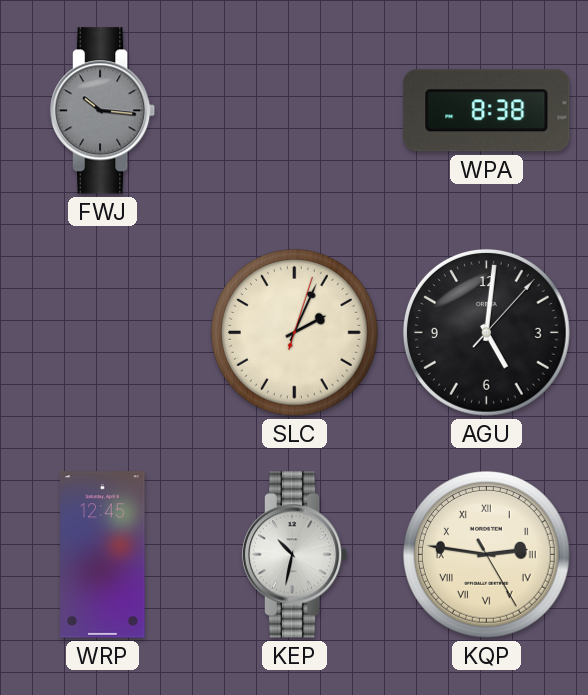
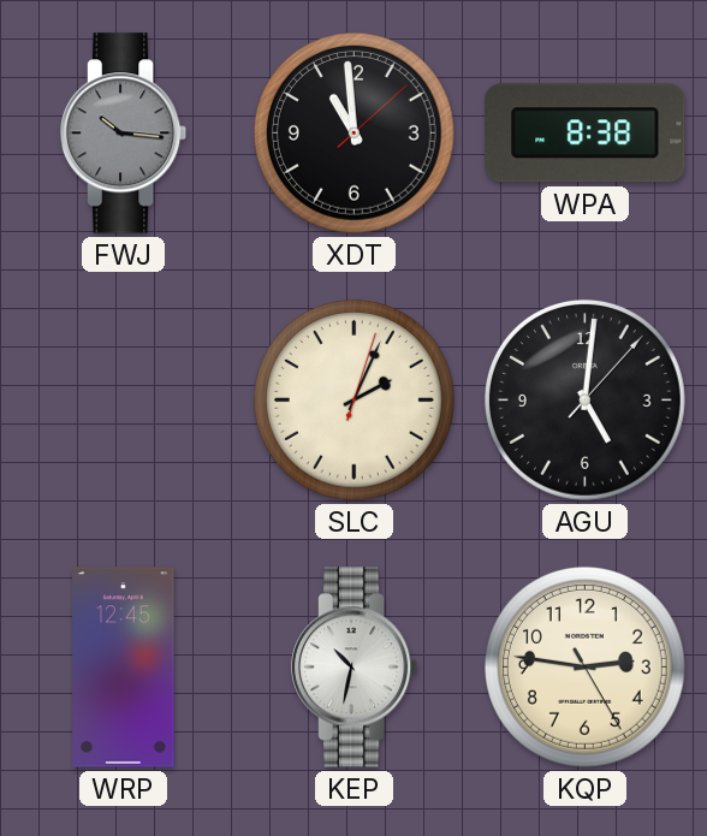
XDT: none -> 10:59 (353, 132)
KQP numerals: Roman -> Arabic (584, 666)
